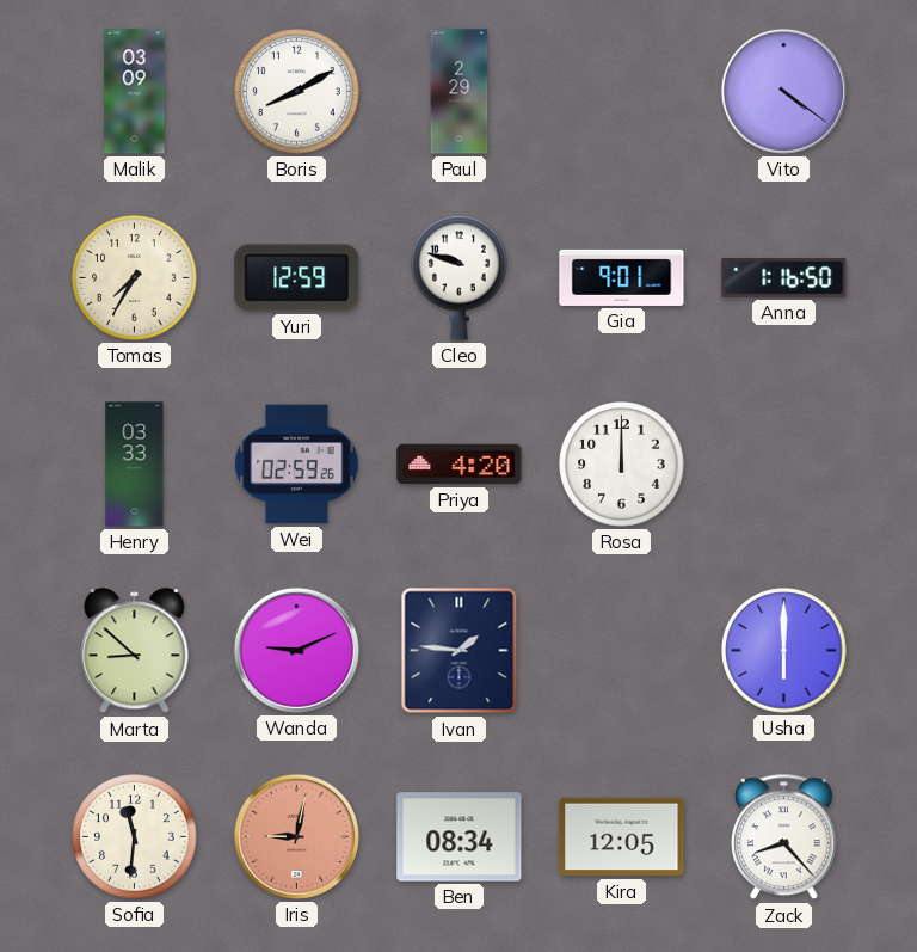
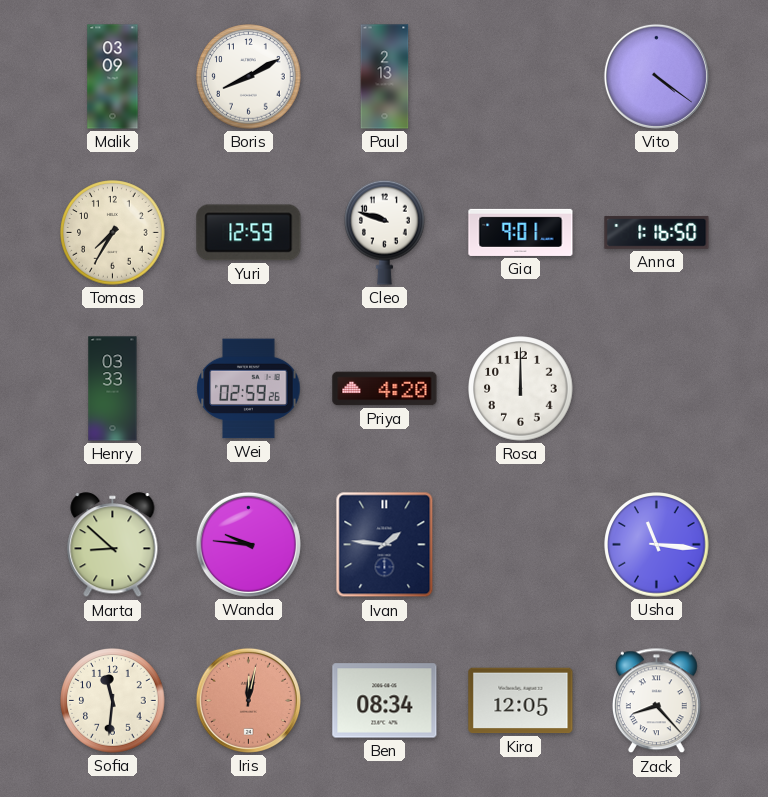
Paul: 2:29 -> 2:13 (385, 77)
Wanda: 9:11 -> 9:46 (248, 544)
Usha: 6:00 -> 11:16 (657, 545)
Iris: 9:02 -> 12:02 (248, 700)
